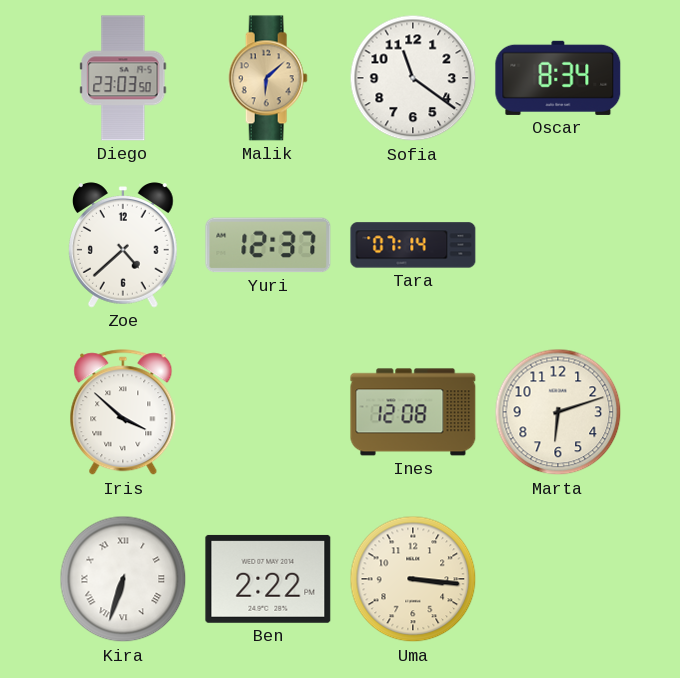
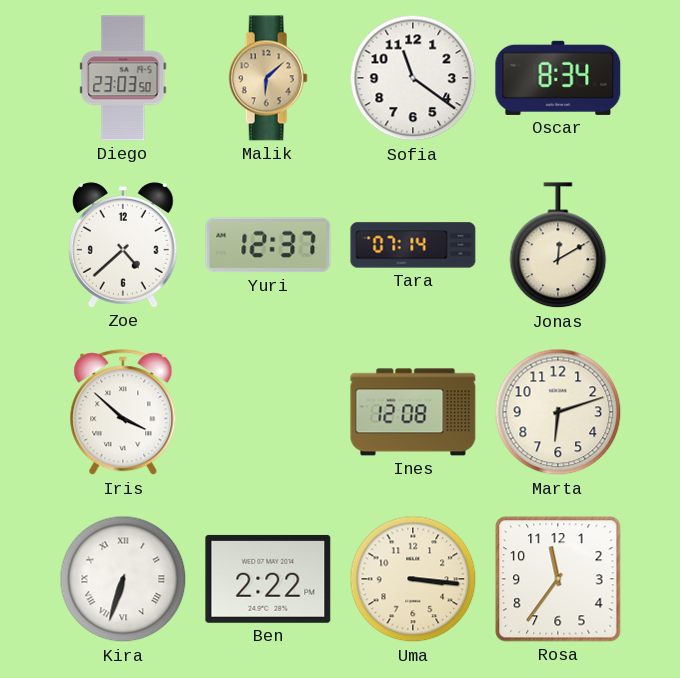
Jonas: none -> 12:10 (558, 246)
Rosa: none -> 11:36 (558, 579)
